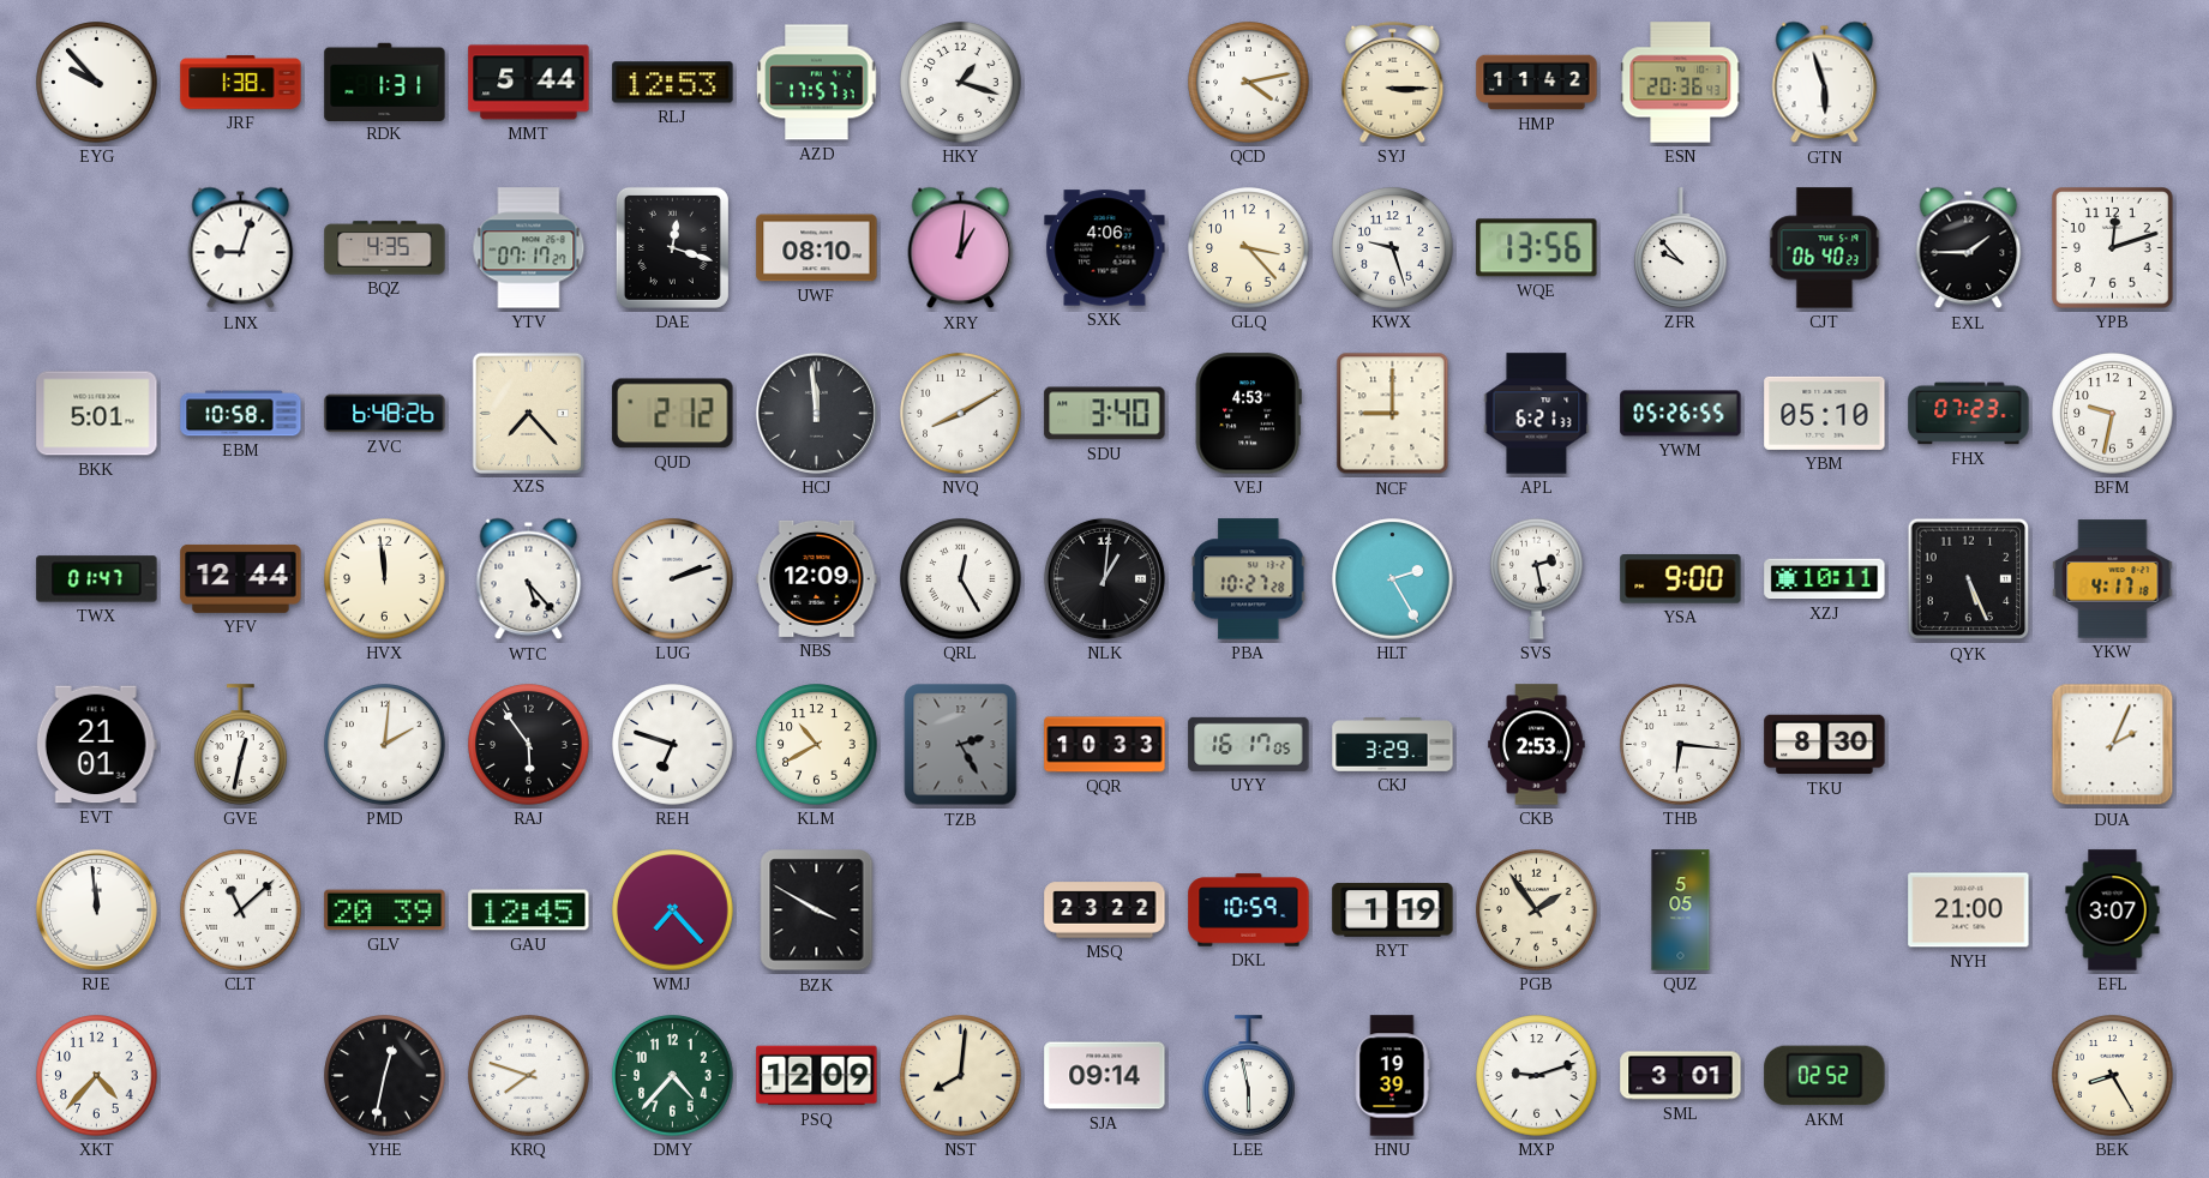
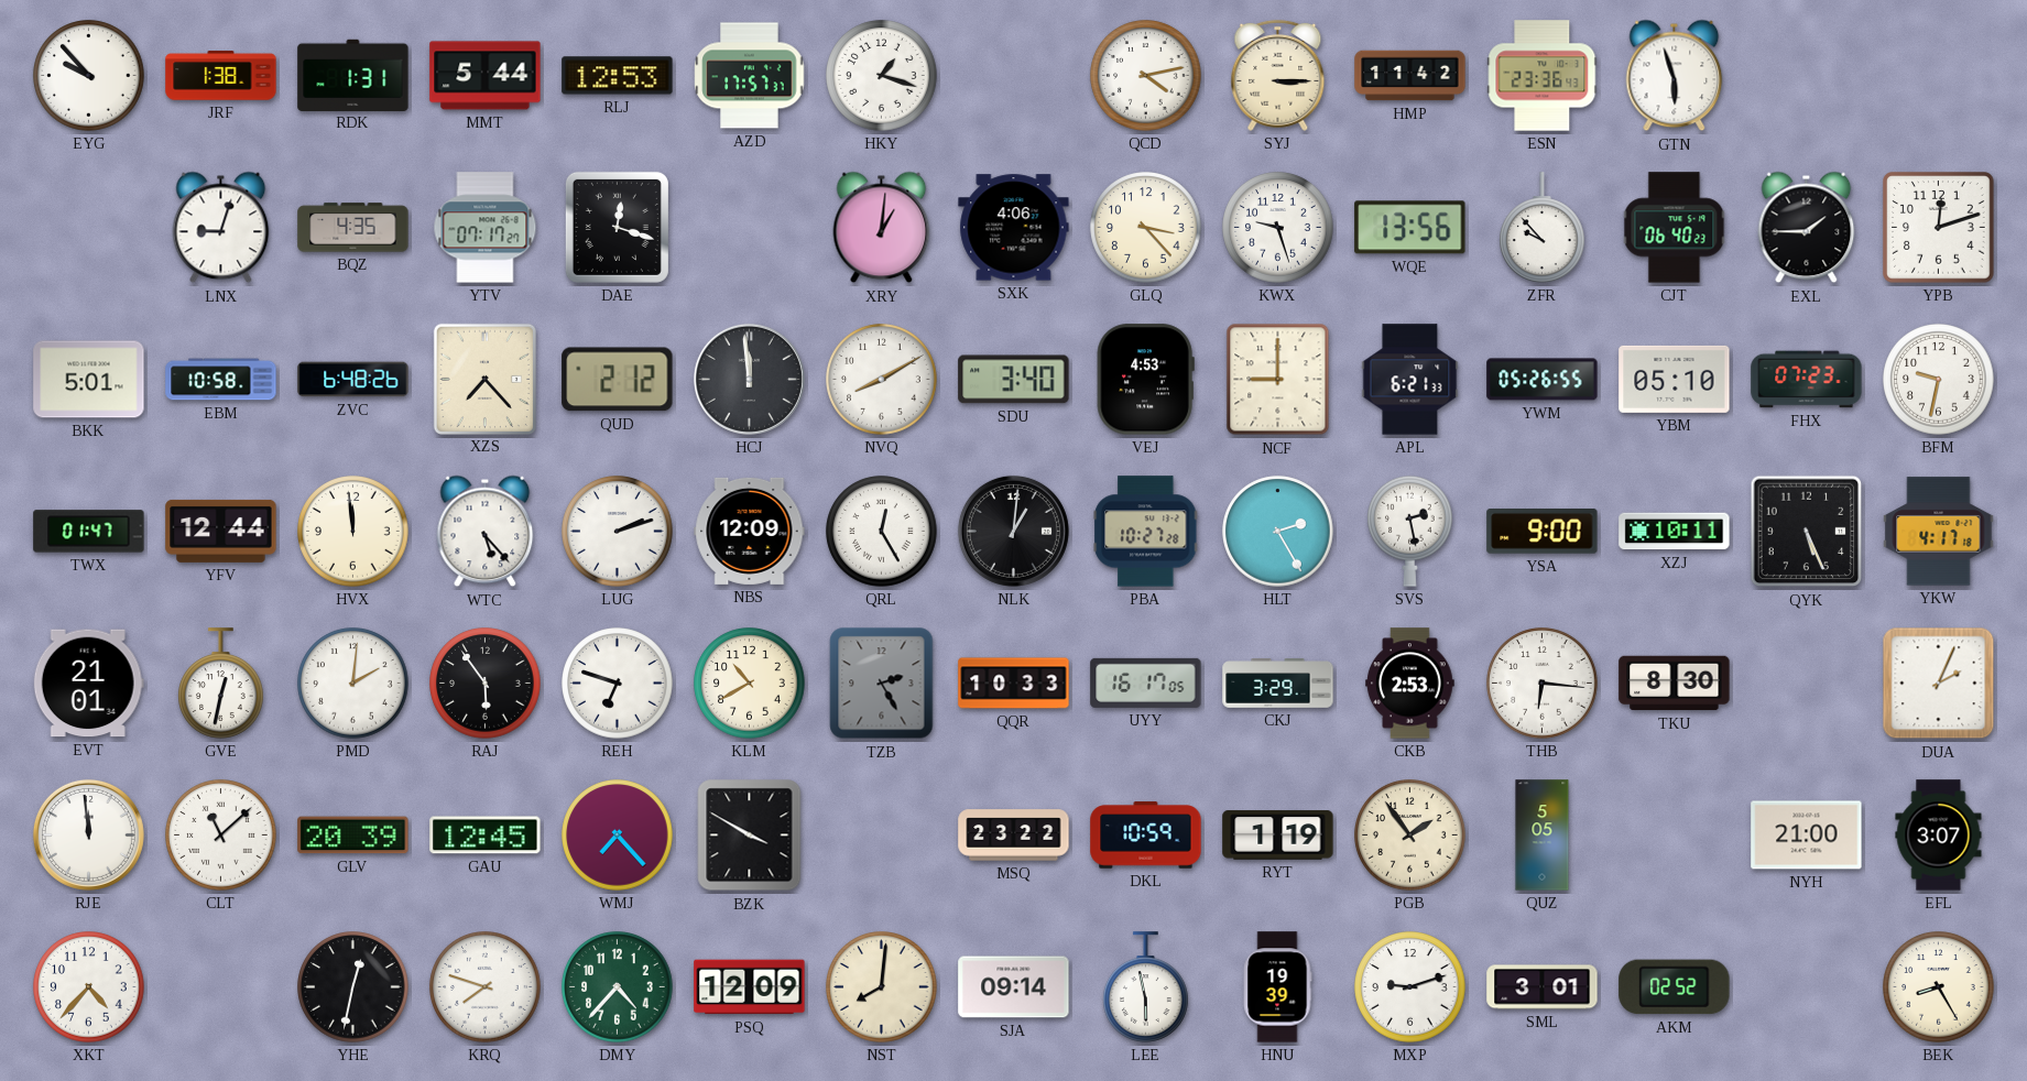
ESN: 20:36 -> 23:36 (1543, 76)
UWF: 08:10 -> none (817, 248)
